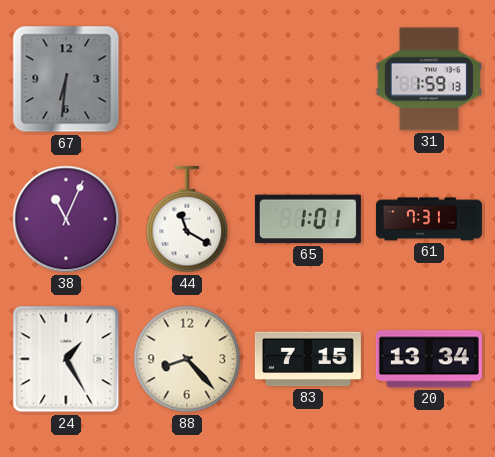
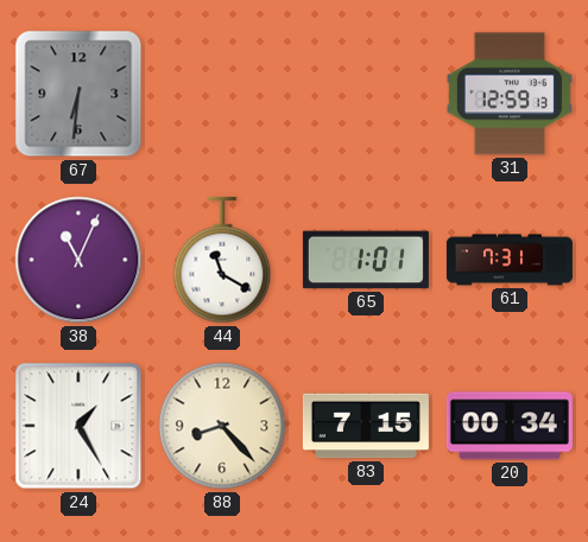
31: 1:59 -> 12:59 (510, 94)
20: 13:34 -> 00:34 (510, 426)
